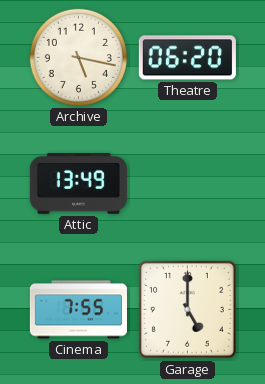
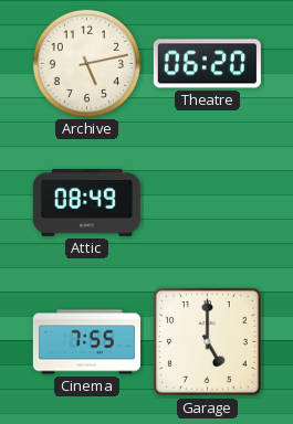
Archive: 5:17 -> 5:13 (86, 63)
Attic: 13:49 -> 08:49 (86, 203)
